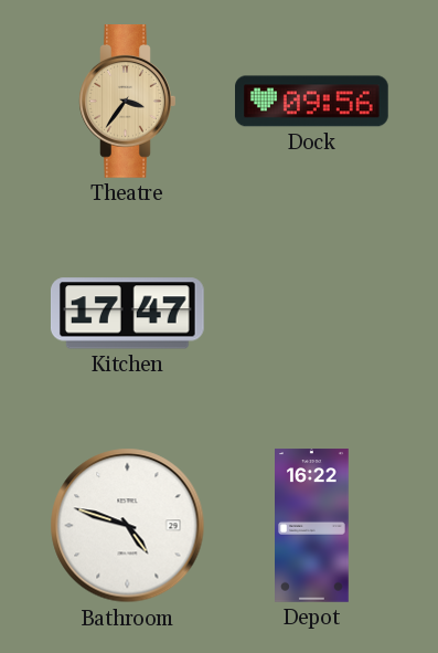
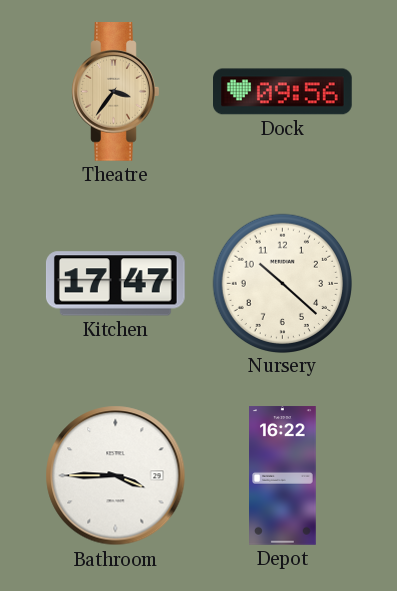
Nursery: none -> 10:22 (282, 283)
Bathroom: 4:48 -> 3:45 (116, 476)
